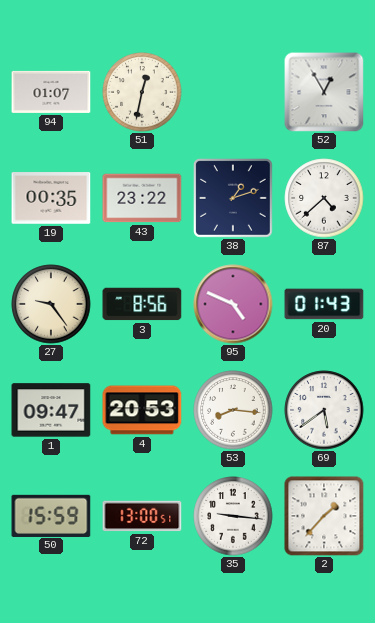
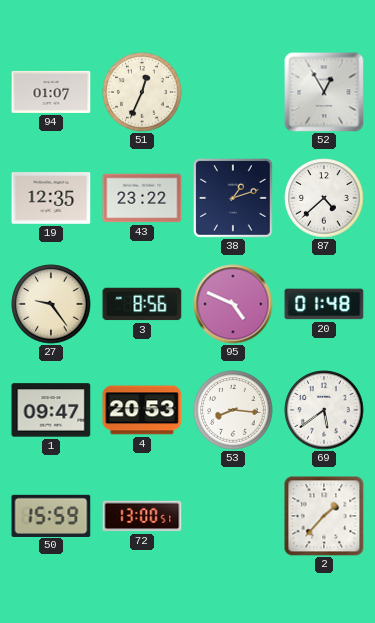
51: 12:32 -> 12:34 (142, 92)
19: 00:35 -> 12:35 (51, 198)
20: 01:43 -> 01:48 (324, 304)
35: 9:16 -> none (233, 516)
